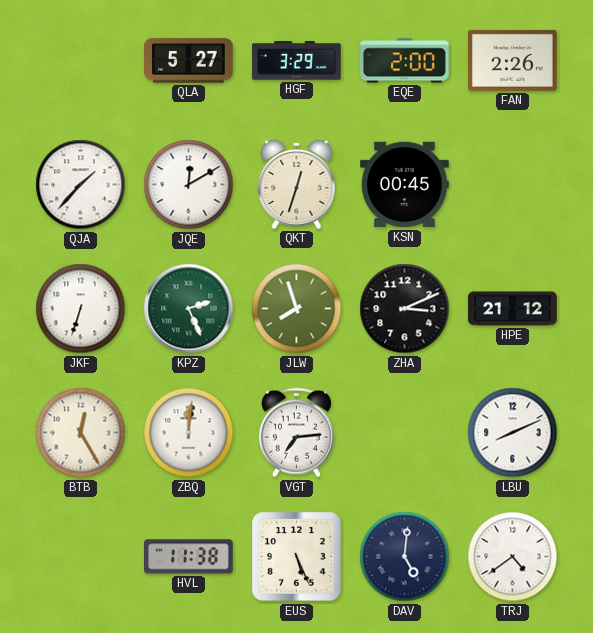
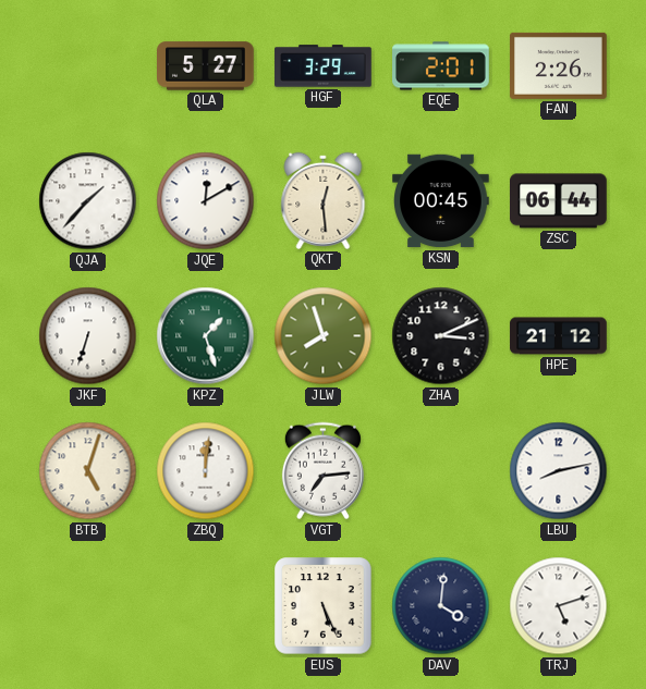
EQE: 2:00 -> 2:01 (441, 66)
QKT: 12:33 -> 12:29 (324, 200)
ZSC: none -> 06:44 (559, 201)
KPZ: 2:26 -> 1:27 (206, 336)
BTB: 12:25 -> 5:03 (88, 471)
LBU: 8:11 -> 8:13 (559, 471)
HVL: 11:38 -> none (189, 557)
DAV: 5:01 -> 4:01 (441, 606)
TRJ: 4:39 -> 5:12 (559, 606)
